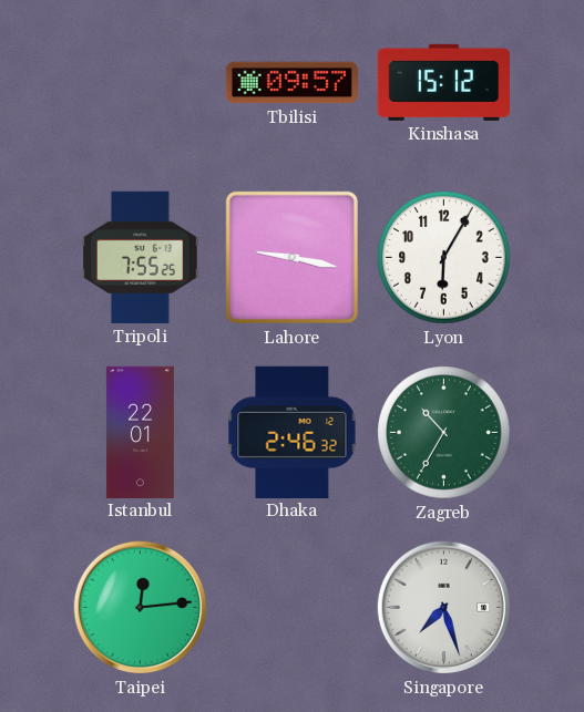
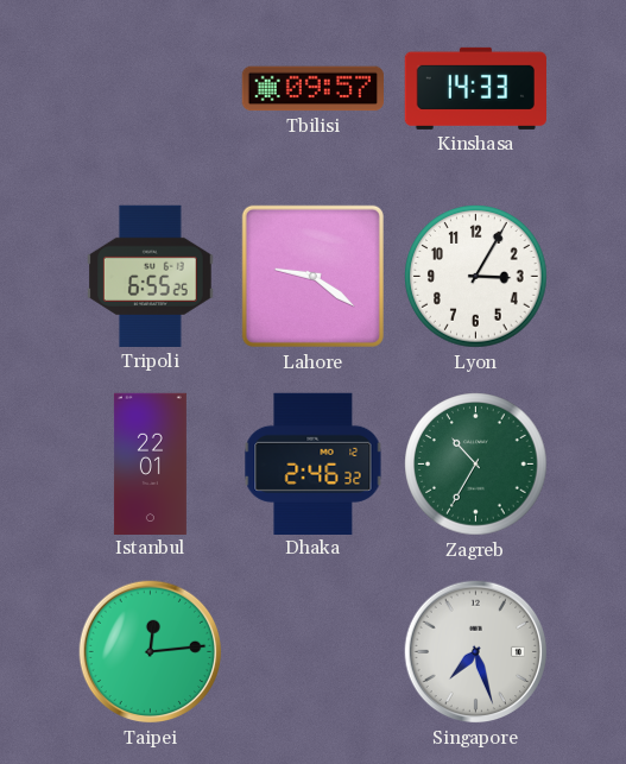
Kinshasa: 15:12 -> 14:33 (475, 88)
Tripoli: 7:55 -> 6:55 (150, 276)
Lahore: 9:17 -> 9:21 (312, 276)
Lyon: 6:05 -> 3:05 (476, 277)
